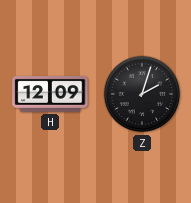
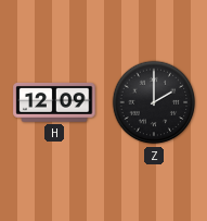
Z: 2:03 -> 2:00 (154, 102)
